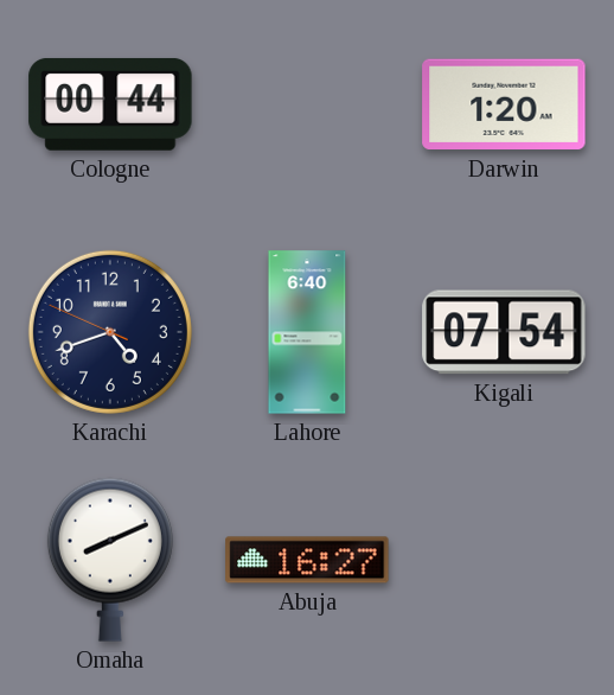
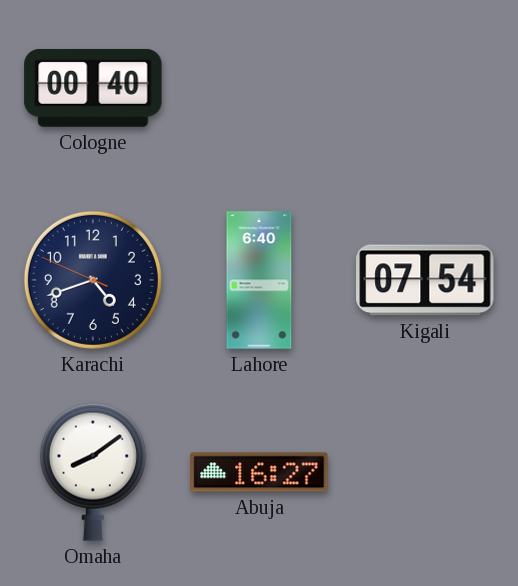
Cologne: 00:44 -> 00:40 (93, 88)
Darwin: 1:20 -> none (504, 104)
Omaha: 8:11 -> 8:09 (93, 472)
